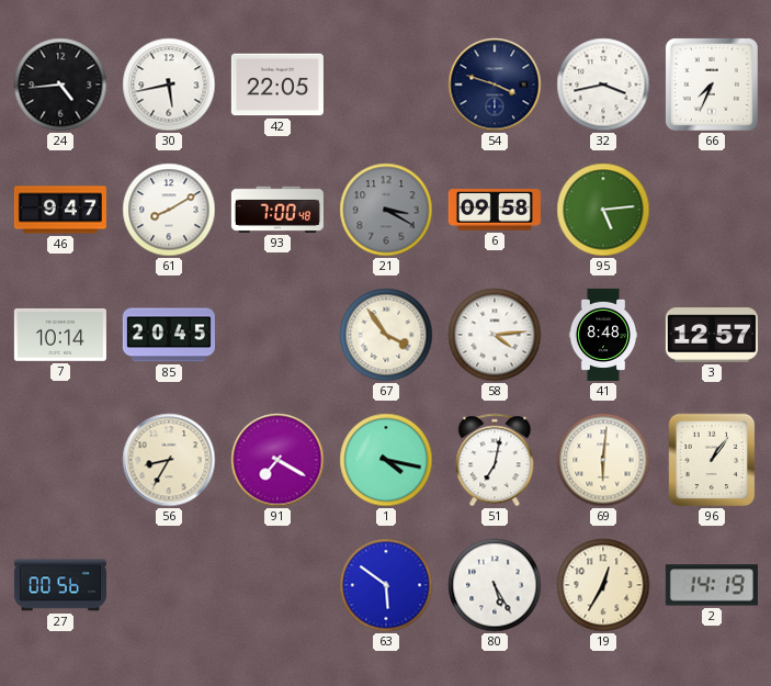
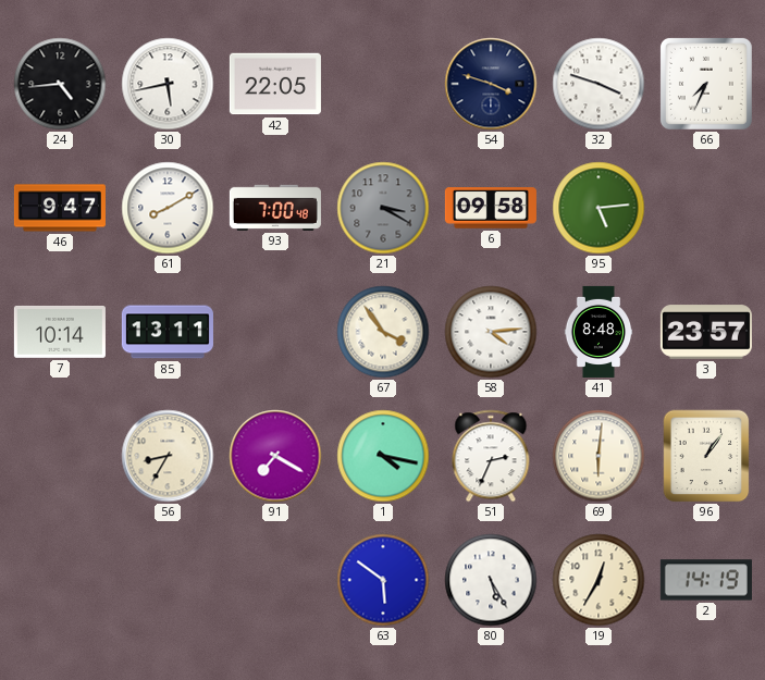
32: 3:43 -> 3:48 (599, 84)
85: 20:45 -> 13:11 (168, 332)
3: 12:57 -> 23:57 (706, 332)
51: 7:02 -> 2:34 (491, 456)
27: 00:56 -> none (60, 585)
